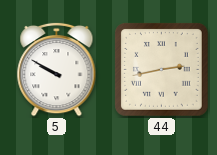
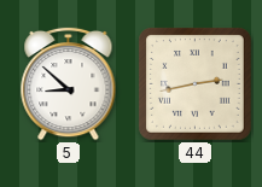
5: 9:50 -> 8:52 (69, 83)
